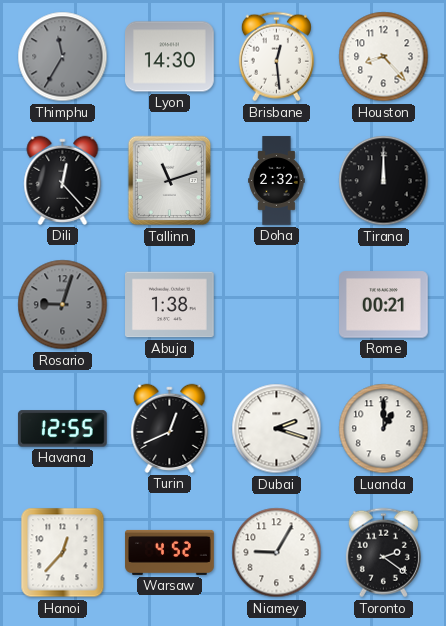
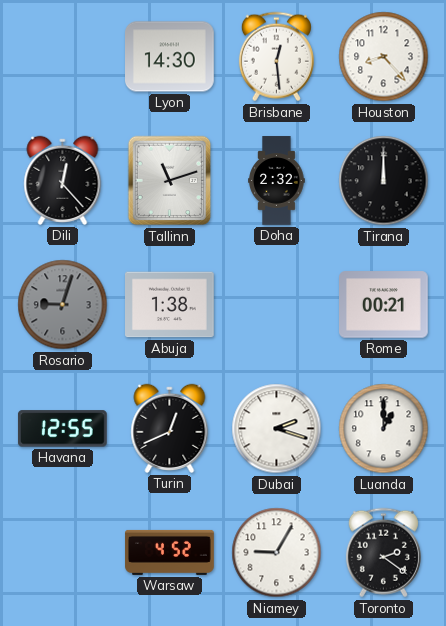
Thimphu: 11:35 -> none (63, 57)
Hanoi: 12:37 -> none (63, 553)
